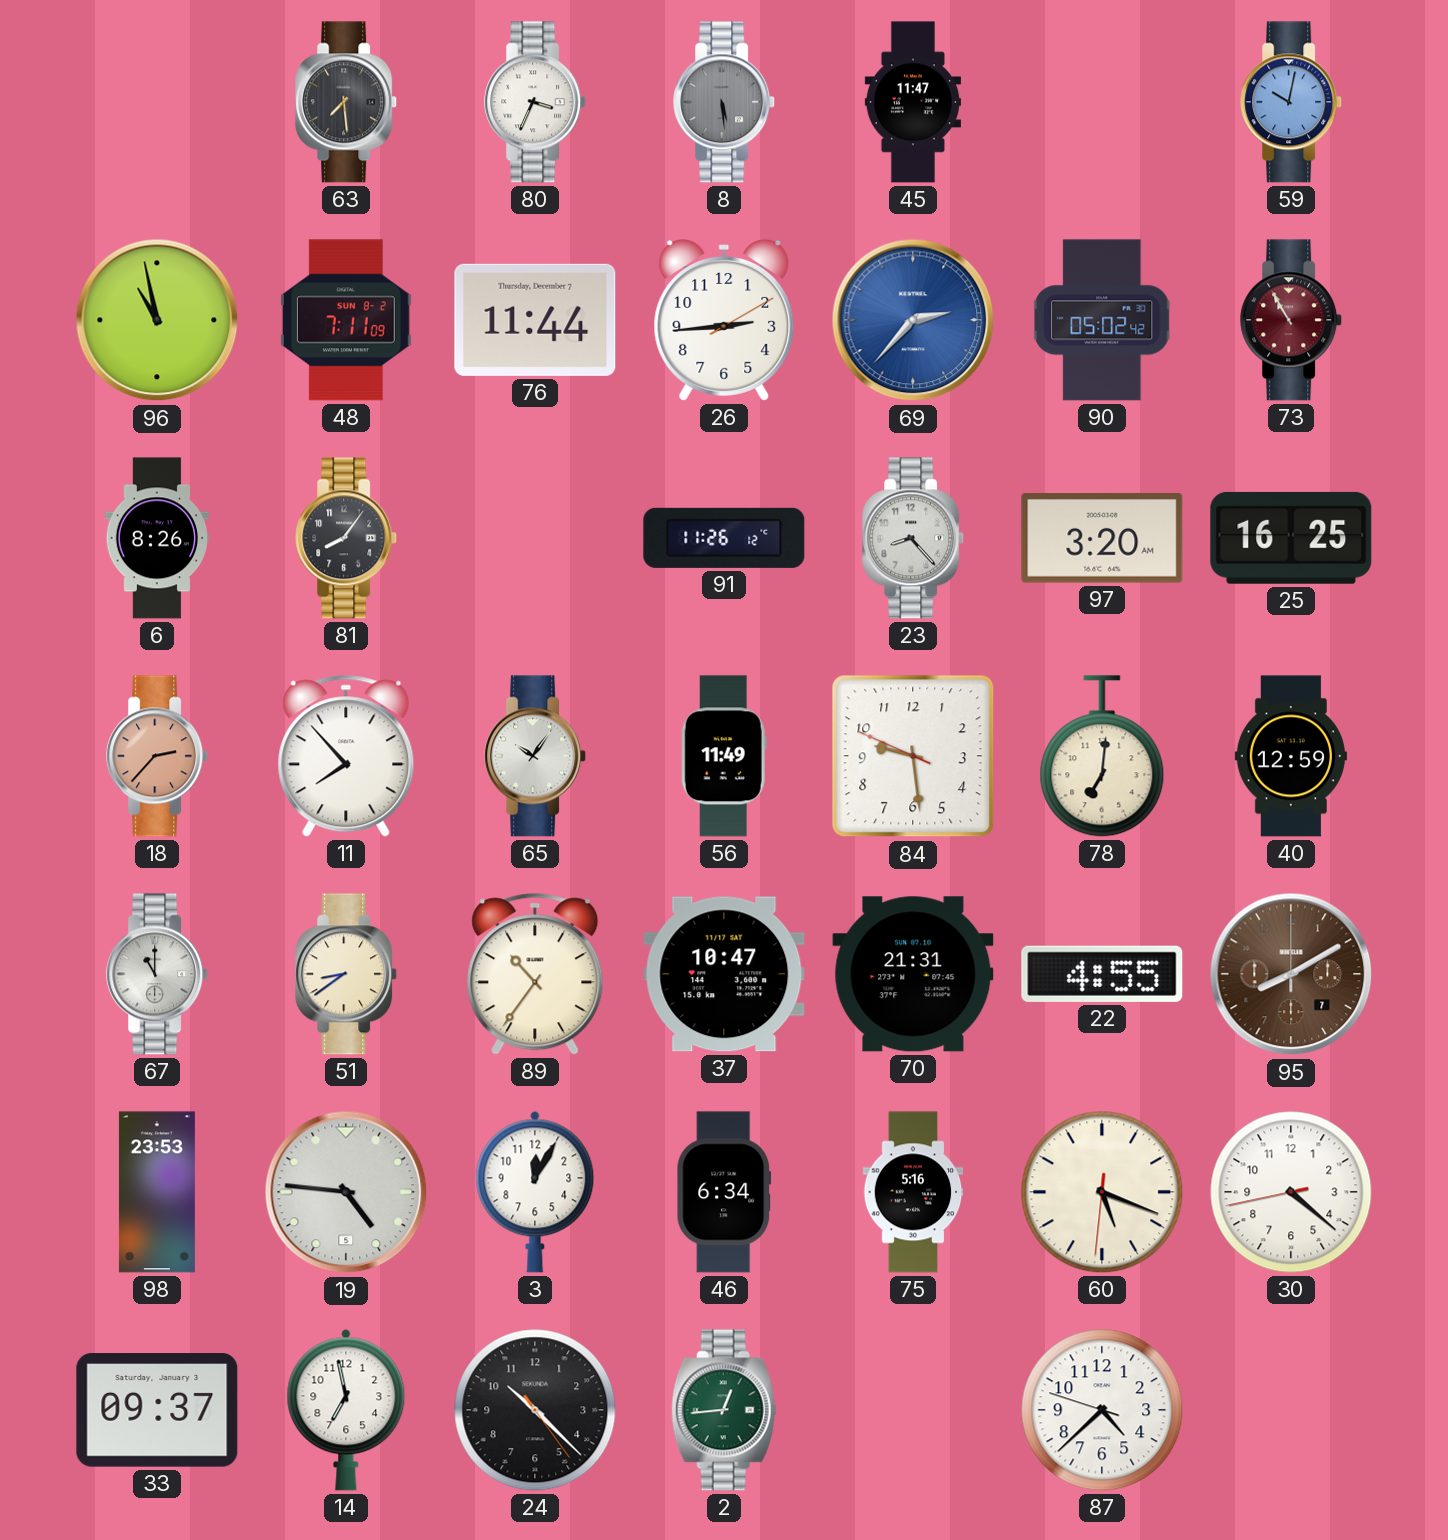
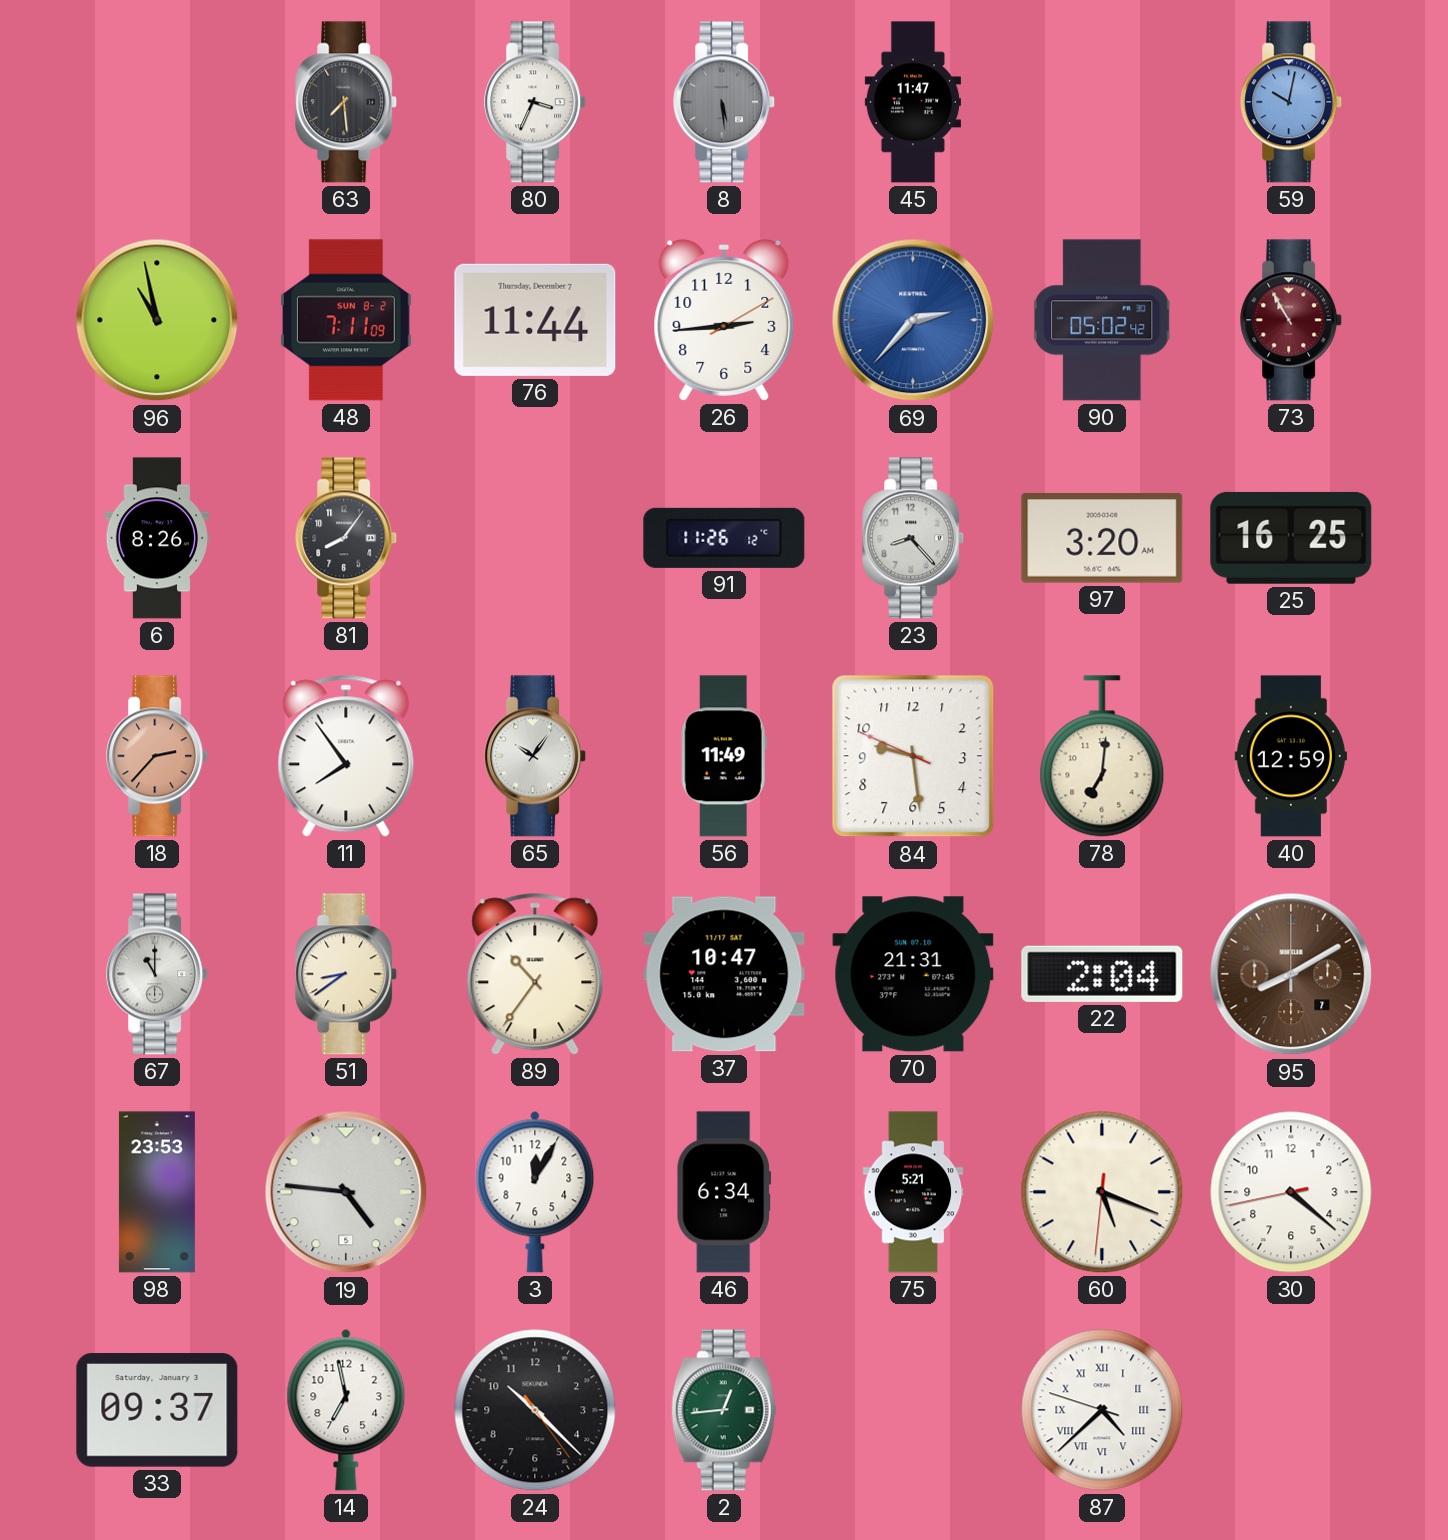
11: 7:53 -> 7:54 (346, 756)
22: 4:55 -> 2:04 (1102, 974)
75: 5:16 -> 5:21 (913, 1192)
87 numerals: Arabic -> Roman (1102, 1410)
